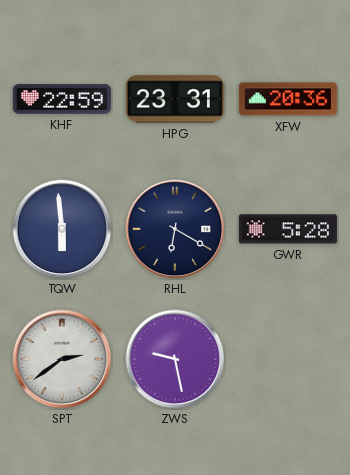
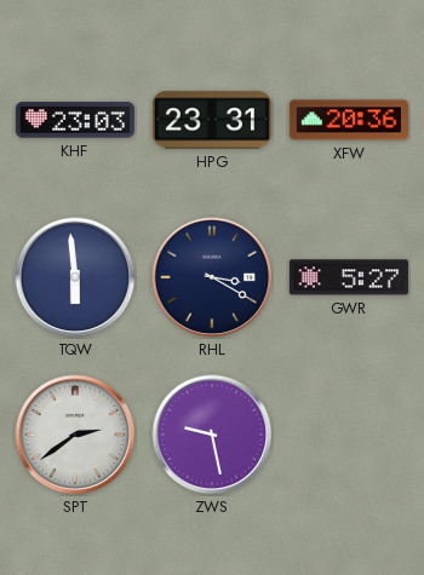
KHF: 22:59 -> 23:03 (75, 120)
RHL: 6:20 -> 3:20 (212, 277)
GWR: 5:28 -> 5:27 (349, 277)
